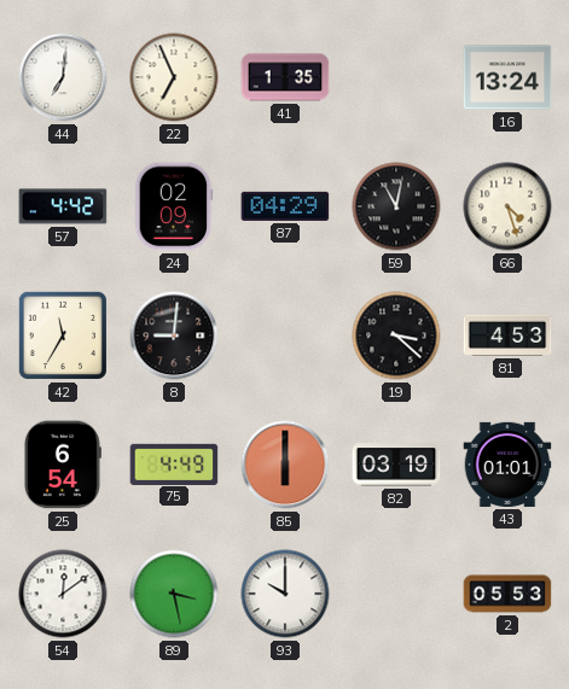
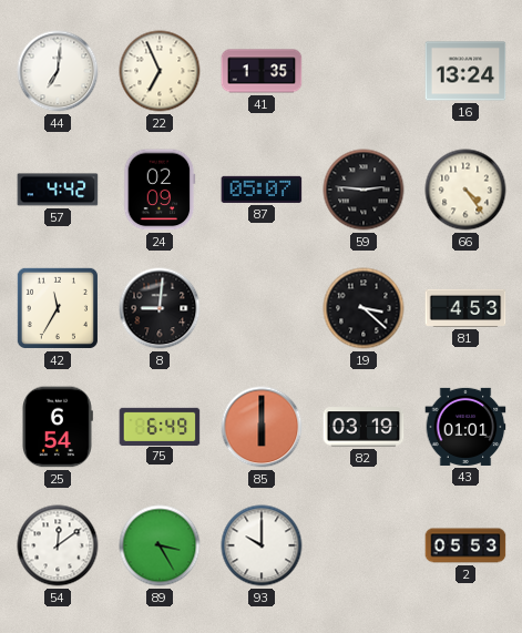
87: 04:29 -> 05:07 (262, 190)
59: 11:02 -> 2:46 (364, 190)
66: 4:27 -> 4:24 (465, 190)
75: 4:49 -> 6:49 (160, 426)
89: 3:28 -> 3:25 (160, 545)
